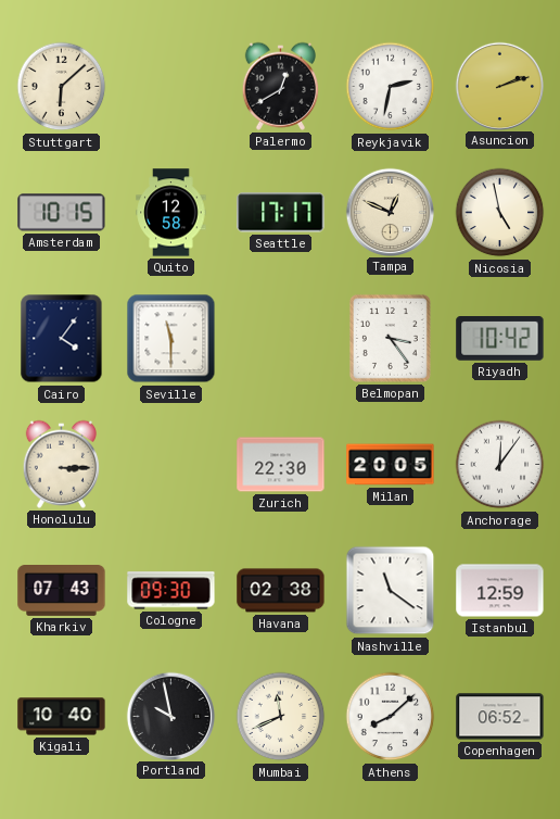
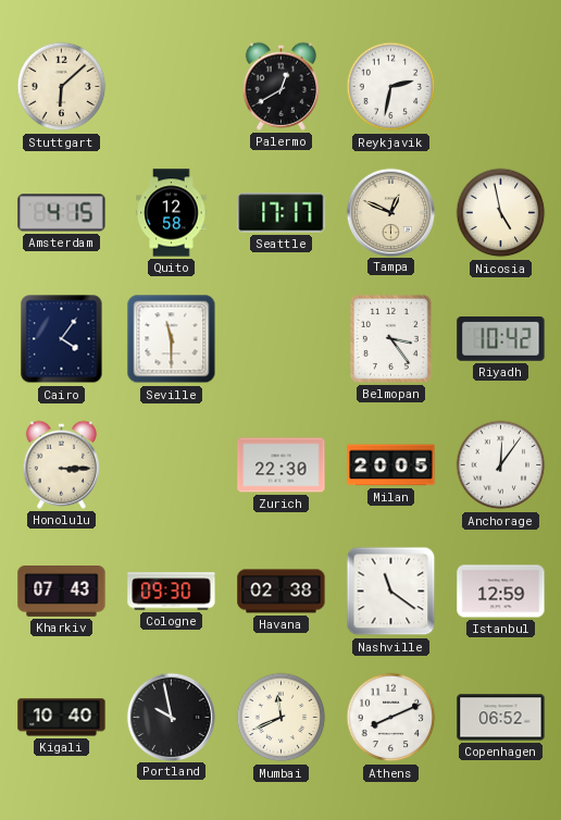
Asuncion: 2:12 -> none (499, 86)
Amsterdam: 10:15 -> 4:15 (62, 213)
Athens: 8:08 -> 8:11 (391, 718)
